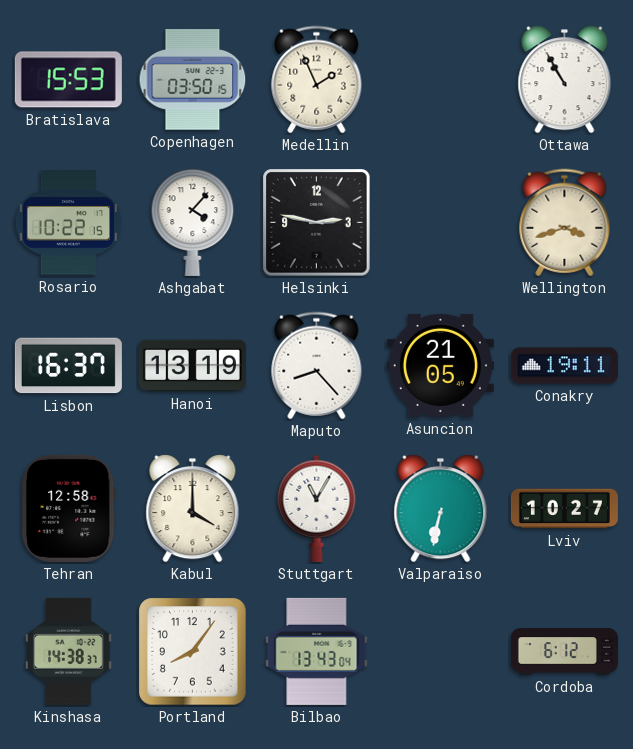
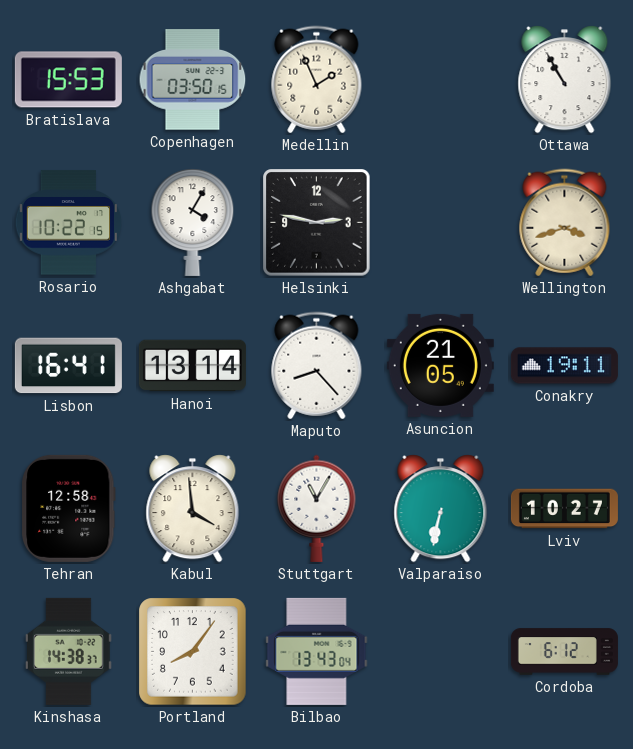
Ashgabat: 4:07 -> 4:05 (193, 222)
Lisbon: 16:37 -> 16:41 (68, 366)
Hanoi: 13:19 -> 13:14 (192, 366)
Kabul: 4:00 -> 3:59 (193, 509)
